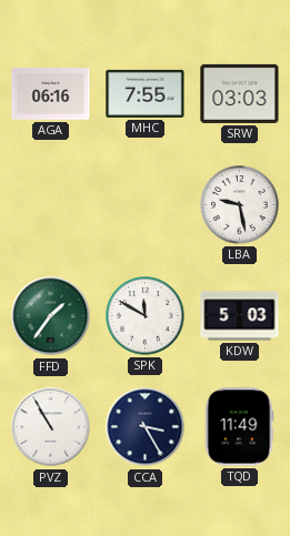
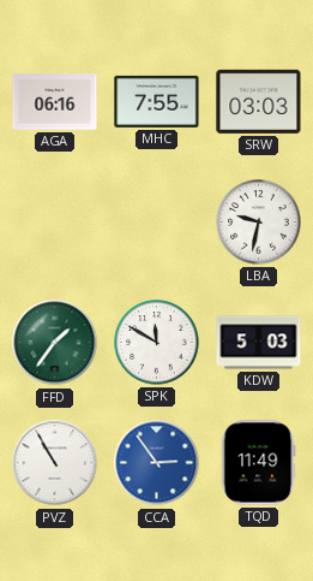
LBA: 9:28 -> 9:32 (259, 223)
CCA: 3:25 -> 2:54 (157, 463)
CCA dial: navy -> blue (157, 463)
